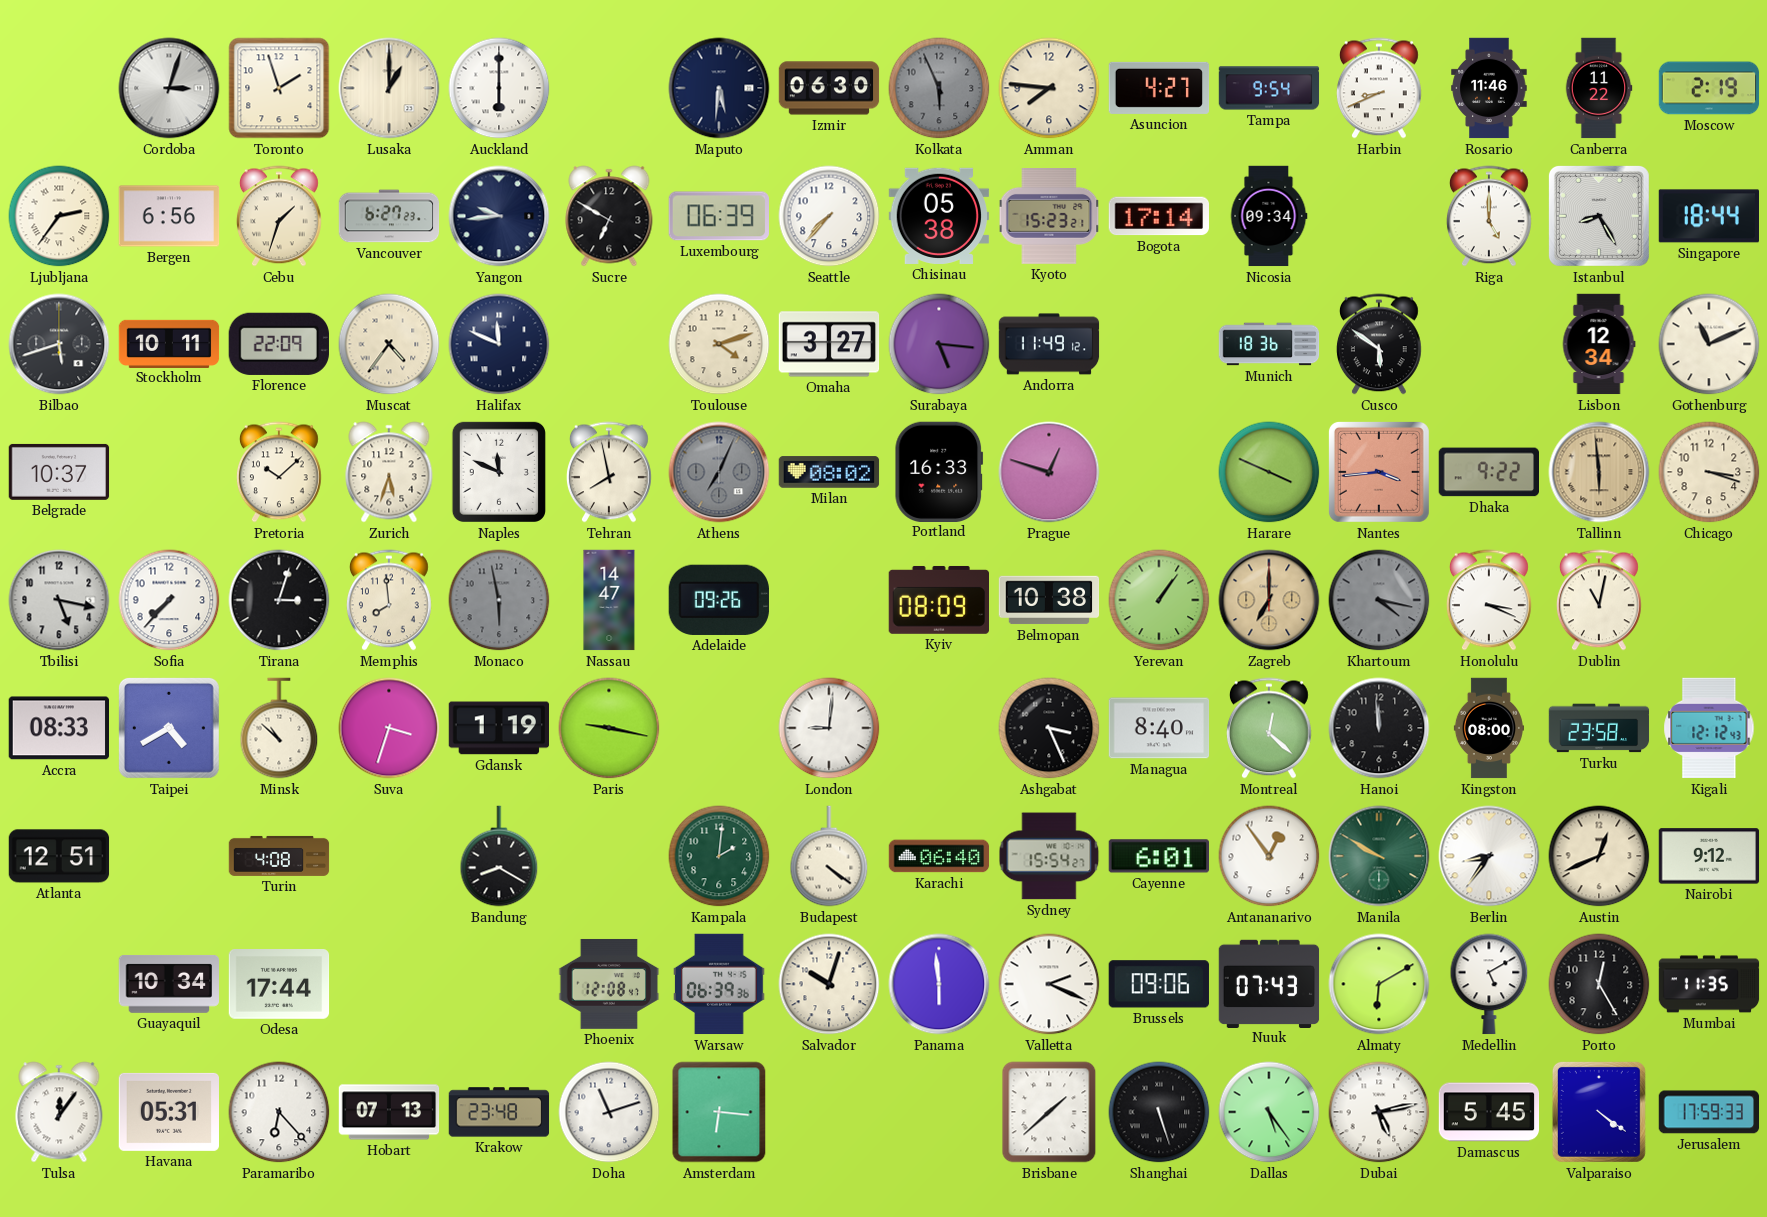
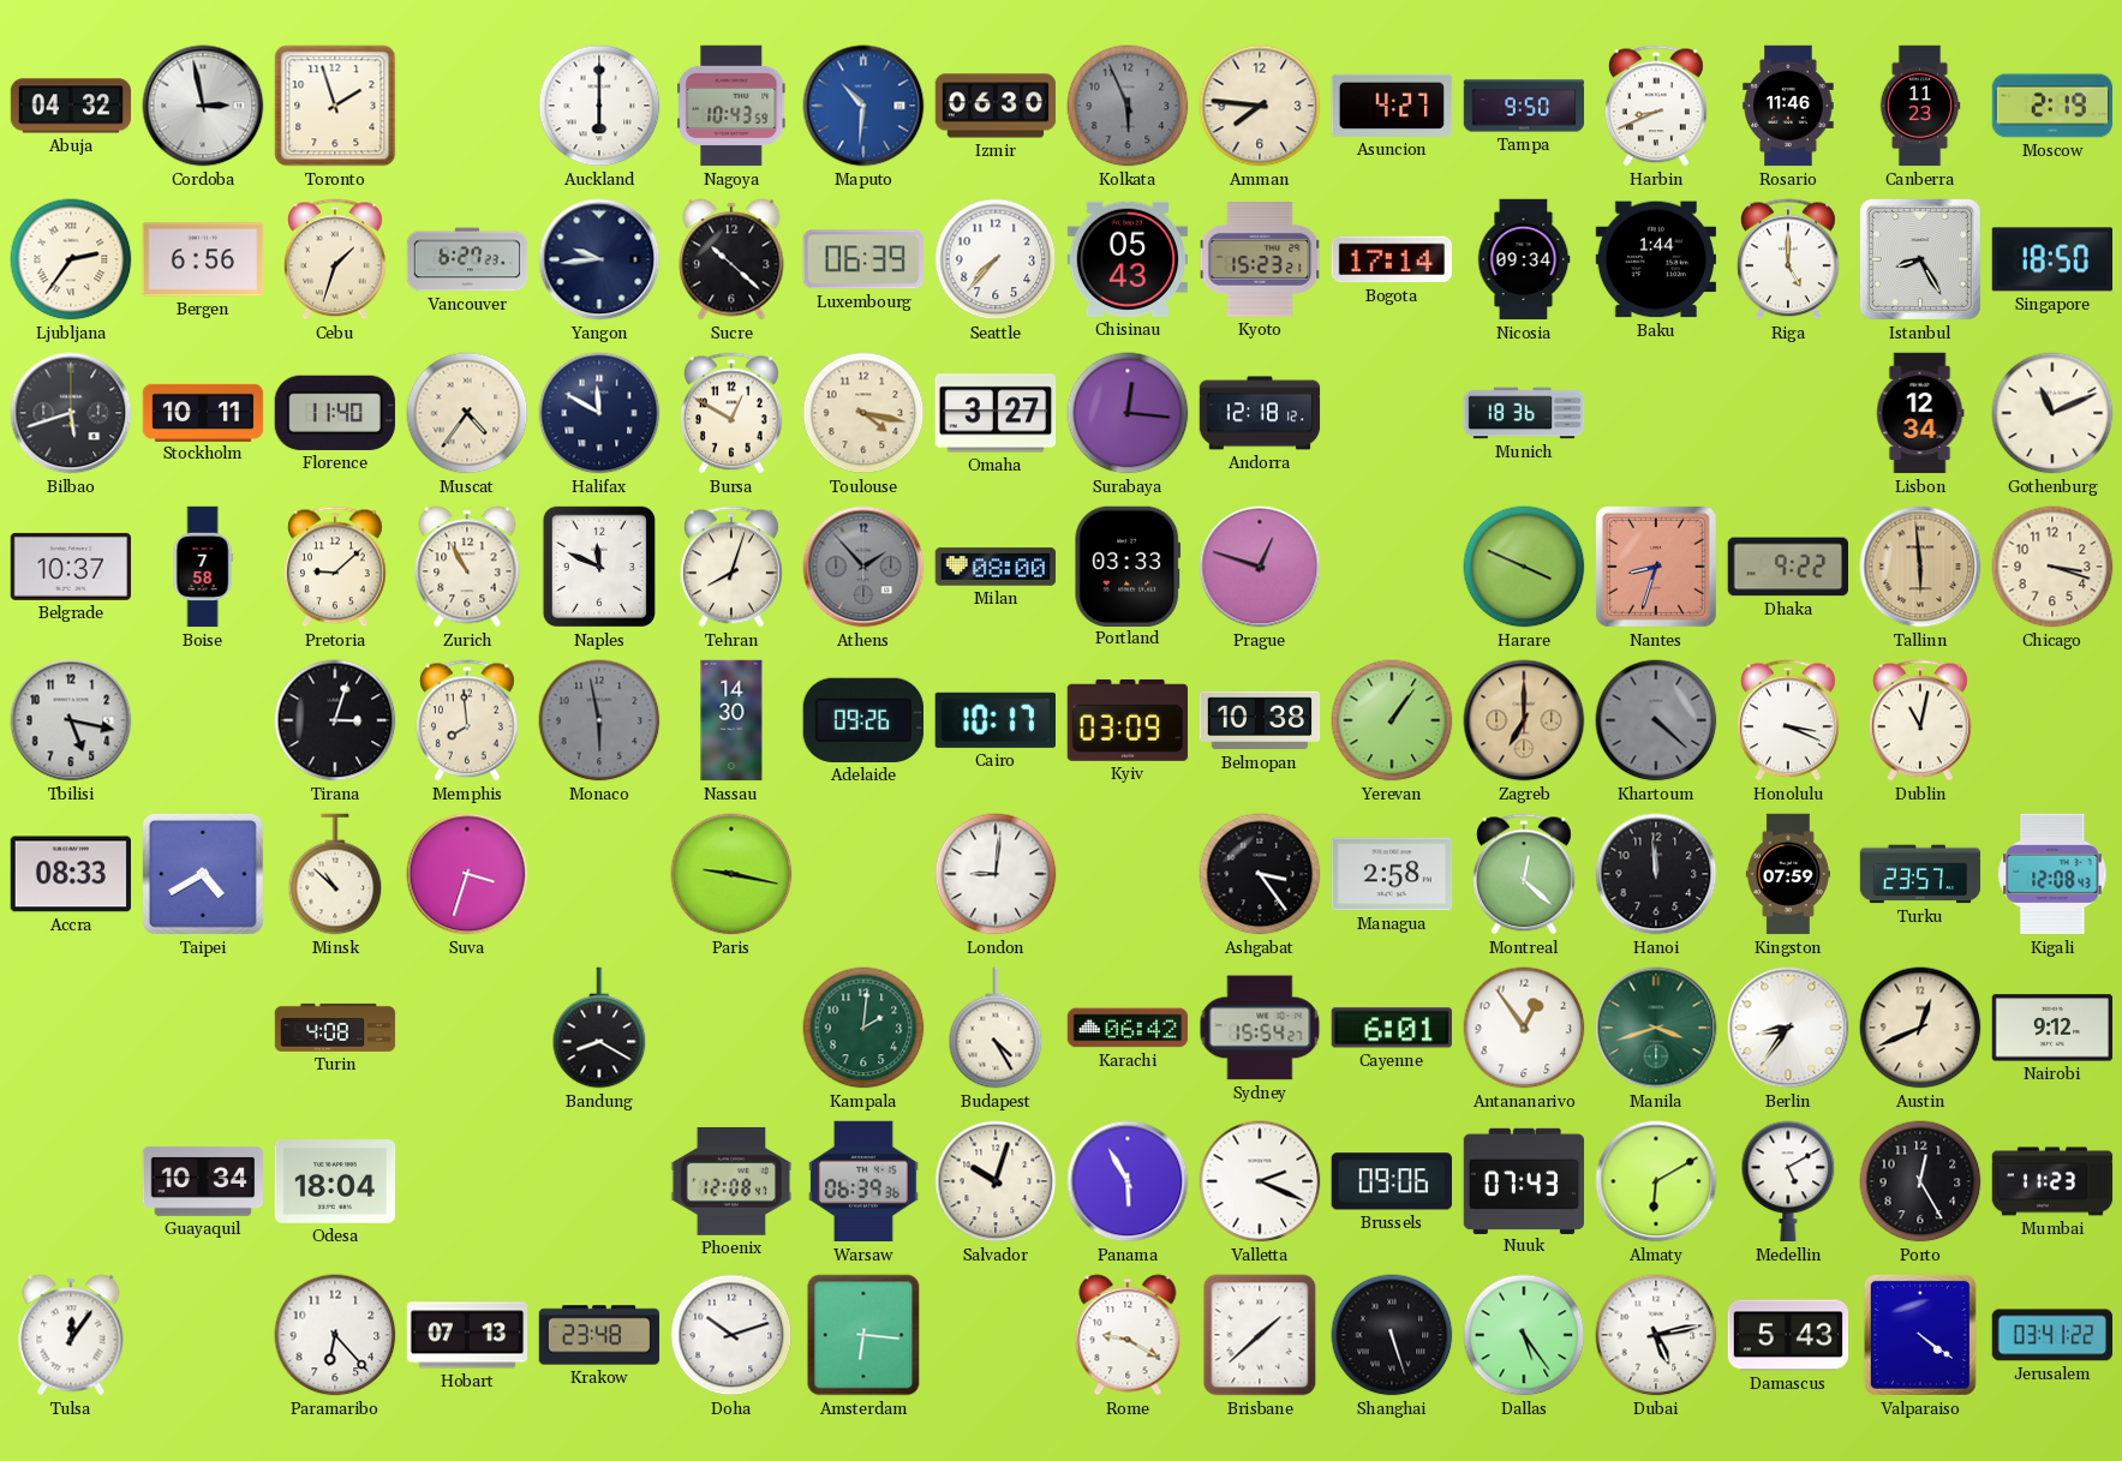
Abuja: none -> 04:32 (71, 106)
Cordoba: 3:03 -> 2:58 (203, 106)
Lusaka: 1:00 -> none (389, 88)
Nagoya: none -> 10:43 (731, 106)
Maputo: 5:31 -> 10:31 (863, 106)
Maputo dial: navy -> blue (863, 106)
Tampa: 9:54 -> 9:50 (1524, 106)
Canberra: 11:22 -> 11:23 (1920, 106)
Sucre: 6:50 -> 10:22 (731, 259)
Chisinau: 05:38 -> 05:43 (1126, 259)
Baku: none -> 1:44 (1656, 259)
Singapore: 18:44 -> 18:50 (2051, 259)
Florence: 22:09 -> 11:40 (335, 413)
Halifax: 11:49 -> 11:50 (599, 413)
Bursa: none -> 12:50 (731, 413)
Toulouse: 4:12 -> 4:17 (863, 413)
Surabaya: 5:16 -> 12:16 (1128, 413)
Andorra: 11:49 -> 12:18 (1260, 413)
Cusco: 5:51 -> none (1379, 344)
Boise: none -> 7:58 (203, 567)
Pretoria: 10:08 -> 9:08 (335, 567)
Zurich: 5:33 -> 10:55 (467, 567)
Tehran: 7:58 -> 8:03 (731, 567)
Athens: 7:04 -> 1:53 (863, 567)
Milan: 08:02 -> 08:00 (996, 567)
Portland: 16:33 -> 03:33 (1128, 565)
Nantes: 3:44 -> 8:33 (1656, 567)
Sofia: 7:37 -> none (169, 600)
Nassau: 14:47 -> 14:30 (731, 720)
Cairo: none -> 10:17 (996, 720)
Kyiv: 08:09 -> 03:09 (1126, 720)
Khartoum: 4:17 -> 4:22 (1656, 720)
Gdansk: 1:19 -> none (498, 728)
Ashgabat: 3:26 -> 3:24 (1260, 874)
Managua: 8:40 -> 2:58 (1392, 874)
Kingston: 08:00 -> 07:59 (1788, 874)
Turku: 23:58 -> 23:57 (1920, 874)
Kigali: 12:12 -> 12:08 (2052, 874)
Atlanta: 12:51 -> none (59, 856)
Budapest: 4:21 -> 4:25 (996, 1028)
Karachi: 06:40 -> 06:42 (1128, 1028)
Manila: 9:50 -> 3:42 (1656, 1028)
Odesa: 17:44 -> 18:04 (335, 1182)
Panama: 5:59 -> 5:55 (1128, 1181)
Mumbai: 11:35 -> 11:23 (2052, 1181)
Havana: 05:31 -> none (169, 1112)
Doha: 11:12 -> 10:12 (731, 1335)
Rome: none -> 9:20 (1128, 1335)
Damascus: 5:45 -> 5:43 (1788, 1335)
Jerusalem: 17:59 -> 03:41 (2052, 1335)
